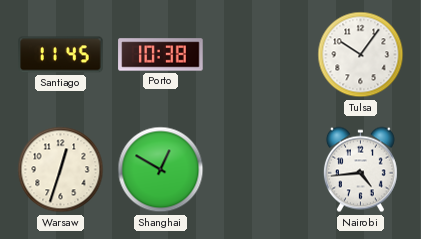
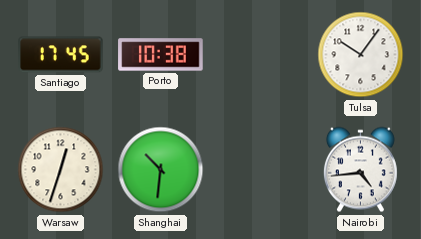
Santiago: 11:45 -> 17:45 (61, 55)
Shanghai: 12:50 -> 10:31 (161, 170)
